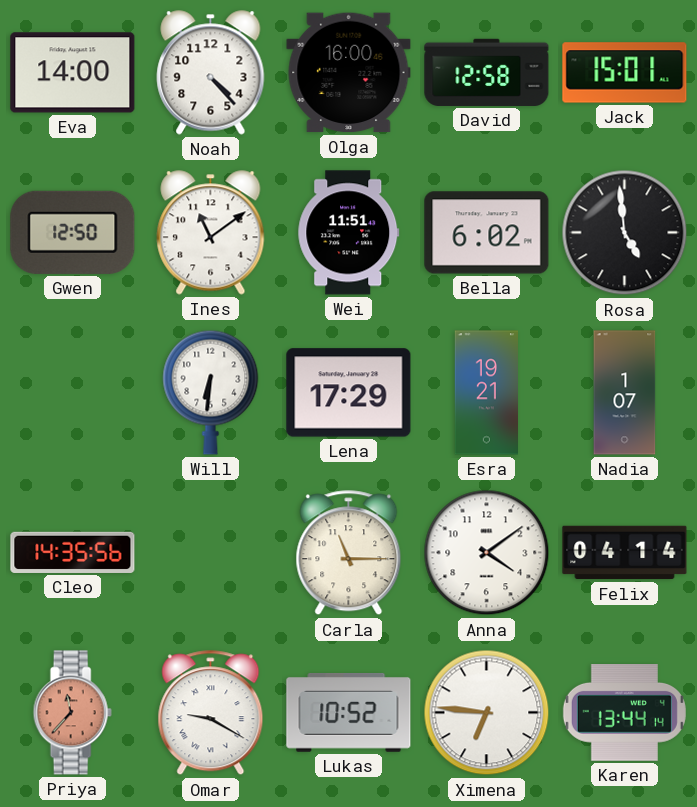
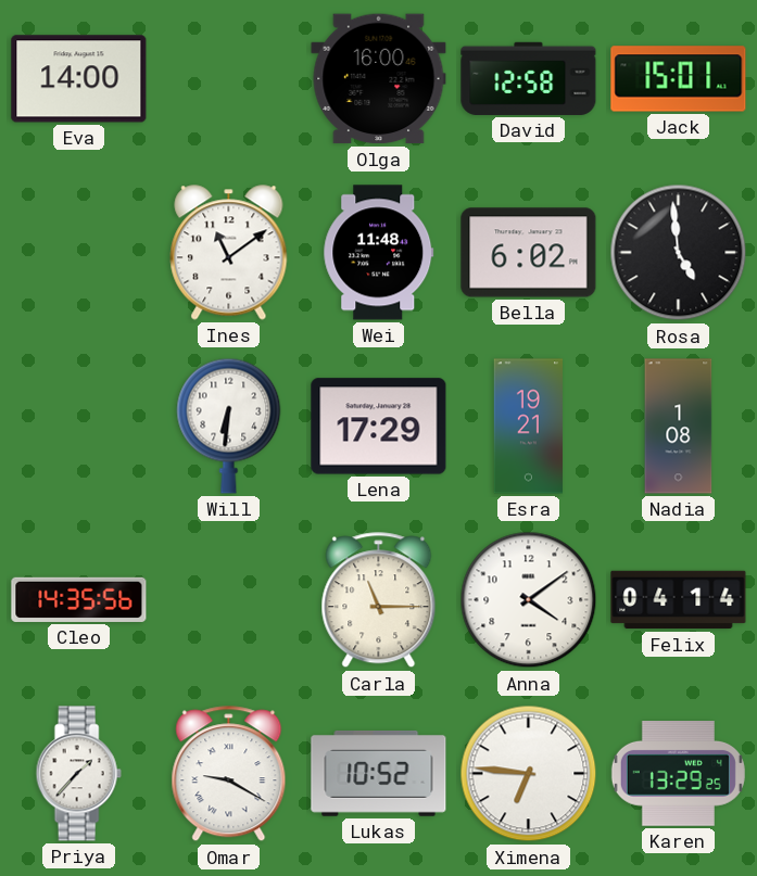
Noah: 4:23 -> none (211, 73)
Gwen: 12:50 -> none (73, 232)
Wei: 11:51 -> 11:48 (379, 253)
Nadia: 1:07 -> 1:08 (679, 427)
Priya: 11:37 -> 1:37 (78, 774)
Priya dial: salmon -> white (78, 774)
Karen: 13:44 -> 13:29 (678, 774)
